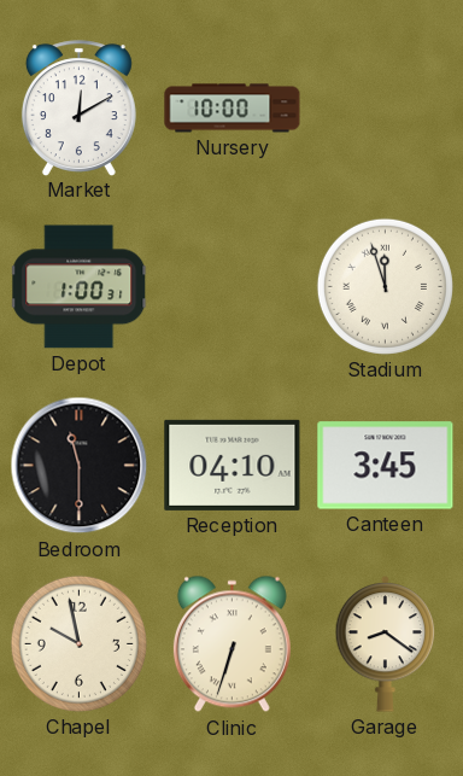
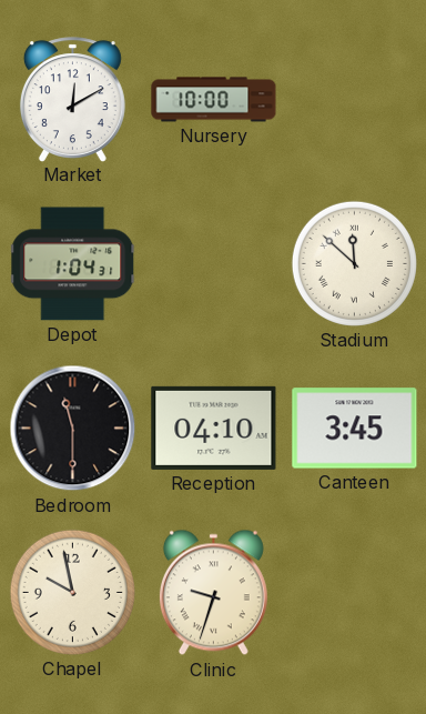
Depot: 1:00 -> 1:04 (73, 264)
Stadium: 11:57 -> 11:52 (354, 263)
Clinic: 6:33 -> 9:33 (213, 593)
Garage: 8:21 -> none (386, 643)
